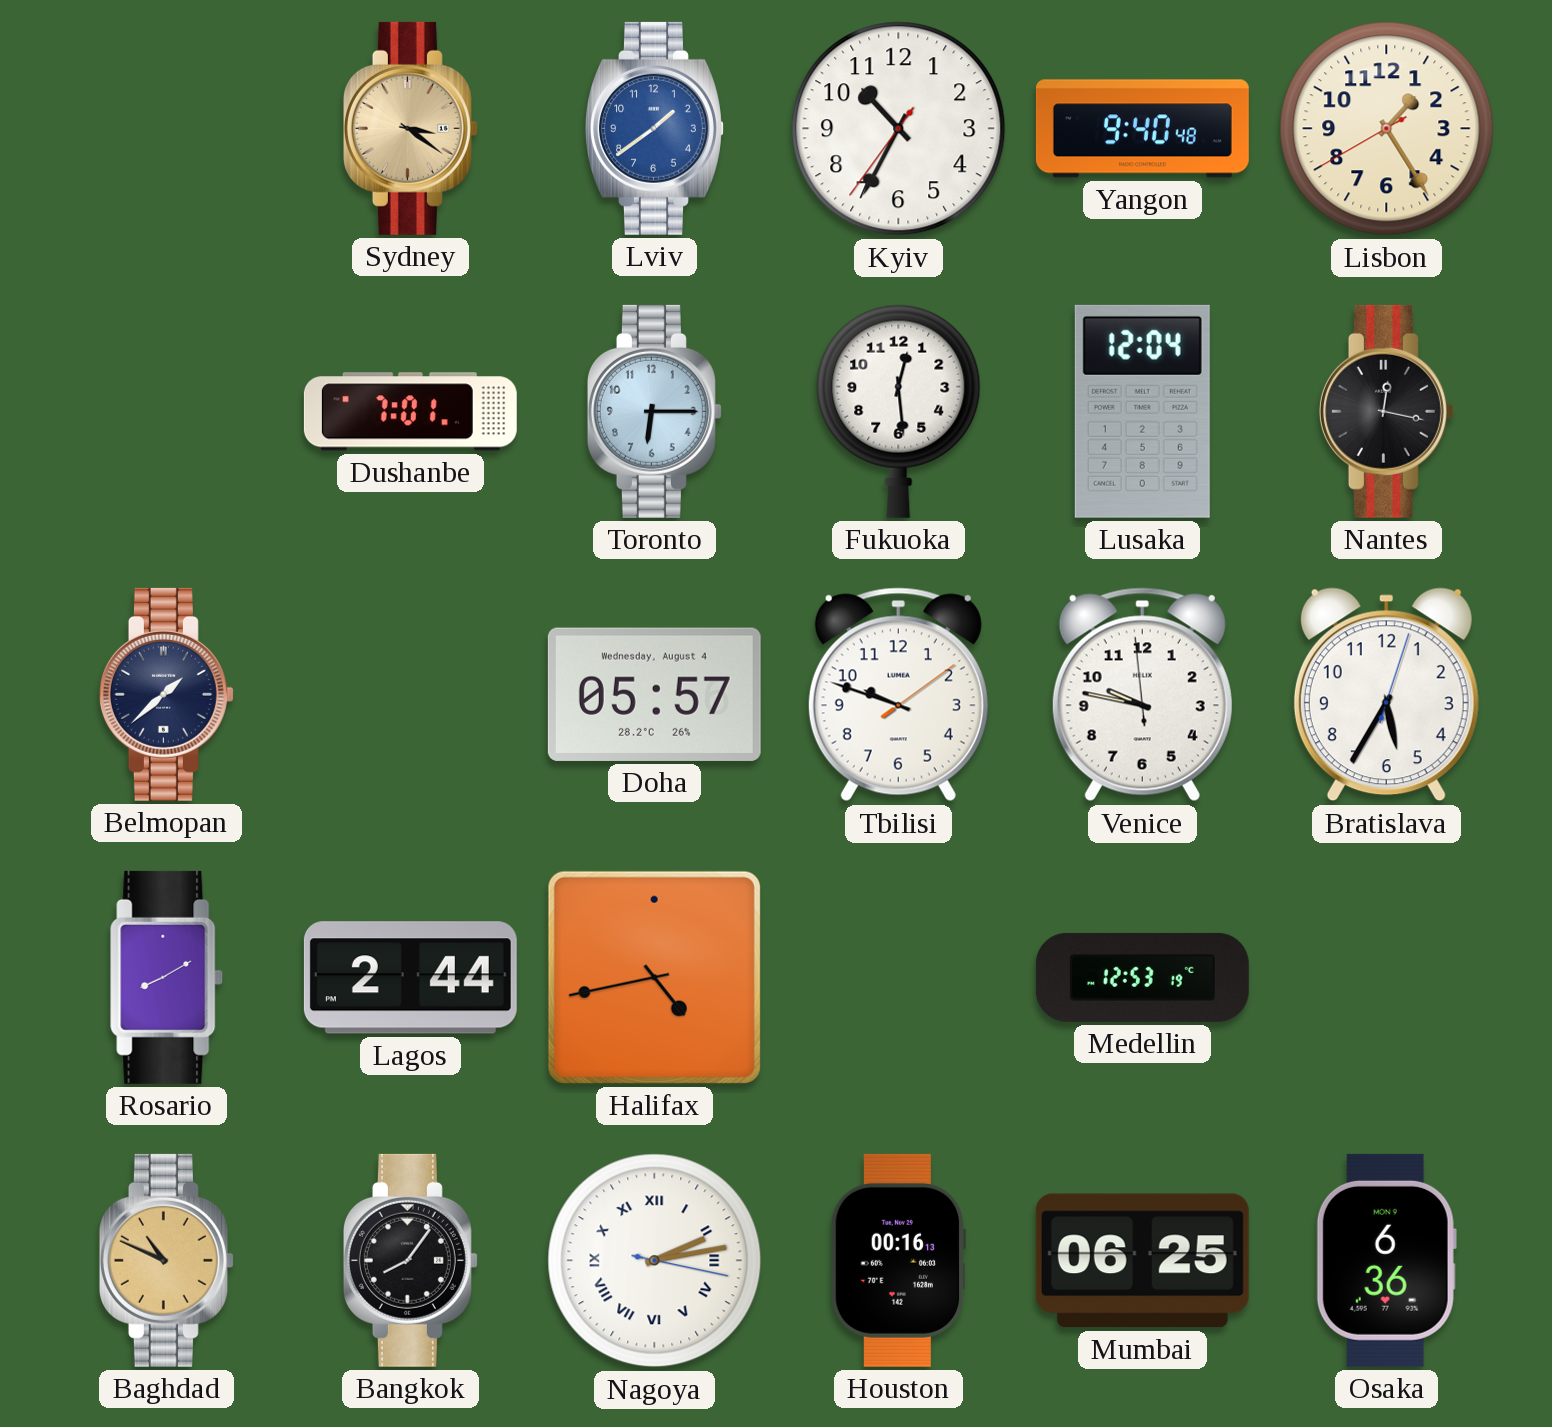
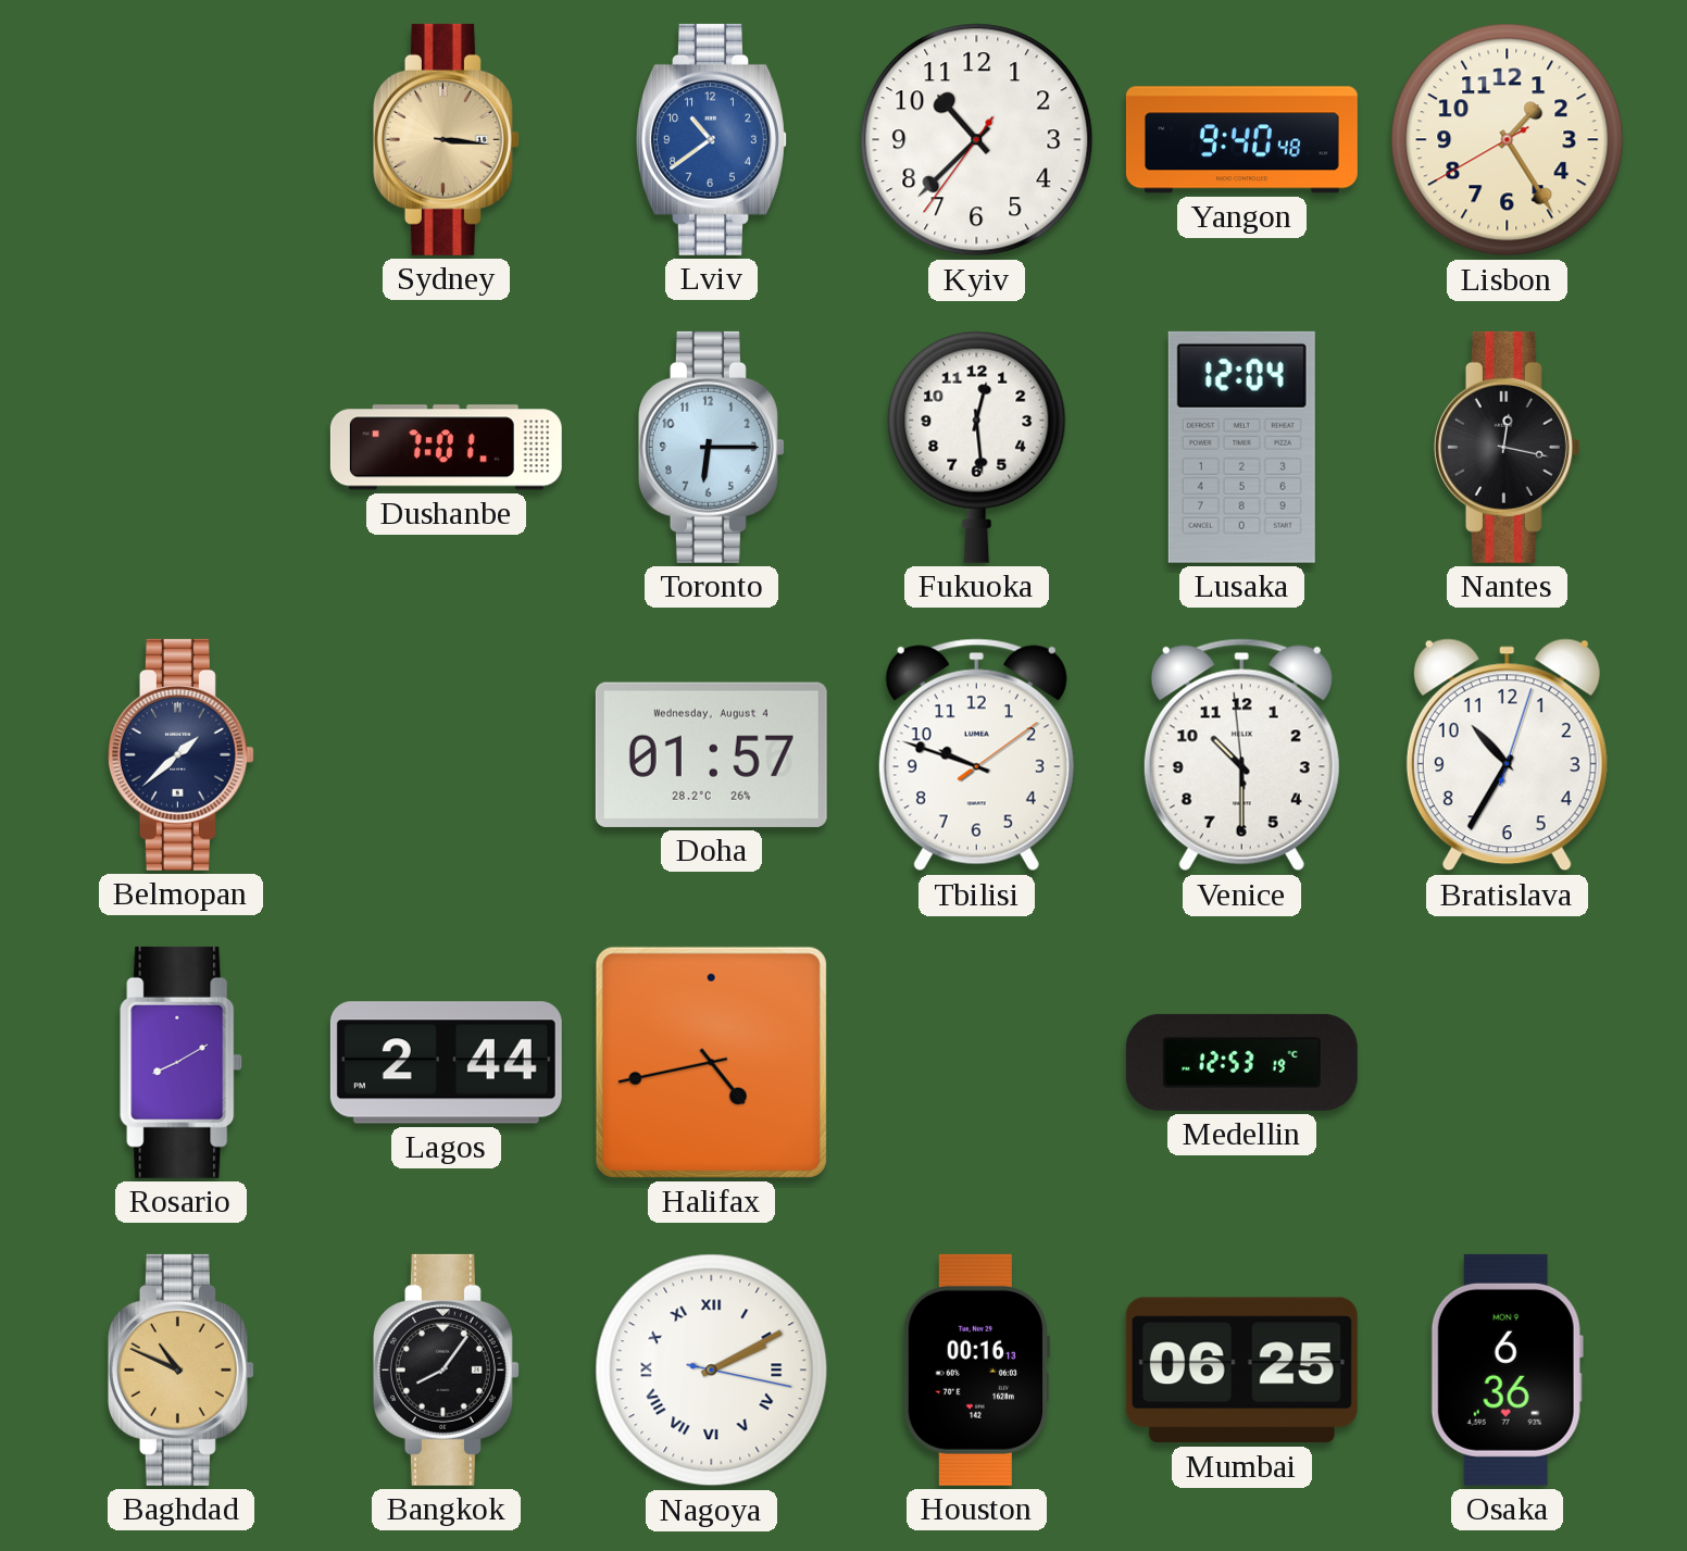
Sydney: 3:21 -> 3:16 (446, 139)
Lviv: 1:39 -> 10:39 (712, 139)
Kyiv: 10:34 -> 10:37 (977, 140)
Doha: 05:57 -> 01:57 (711, 754)
Venice: 9:46 -> 10:29 (1241, 755)
Bratislava: 5:35 -> 10:35 (1507, 755)
Nagoya: 2:13 -> 2:10 (712, 1371)
